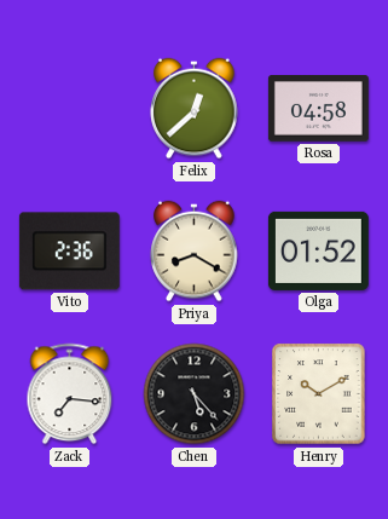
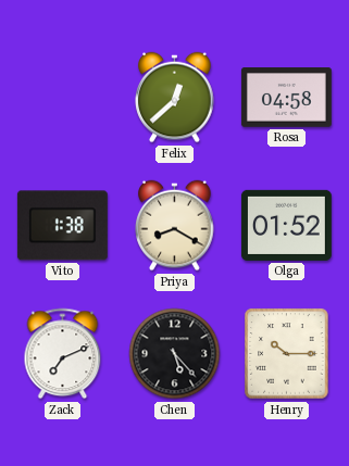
Vito: 2:36 -> 1:38 (62, 226)
Zack: 7:16 -> 7:11 (63, 354)
Henry: 10:10 -> 10:15 (287, 354)
